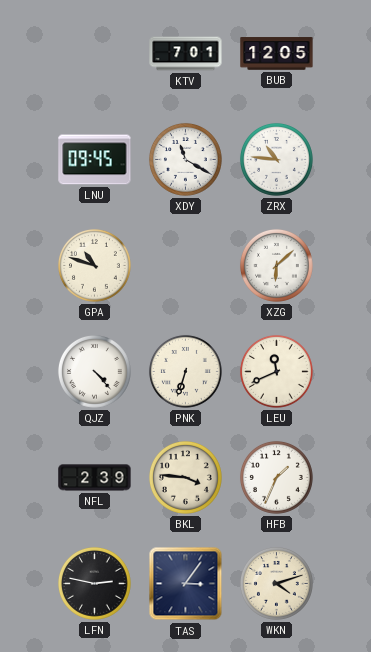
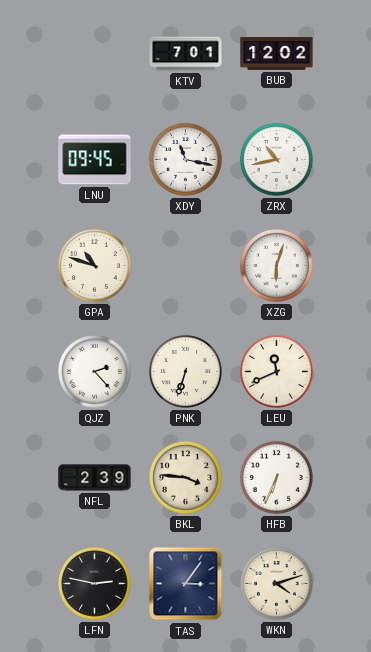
BUB: 12:05 -> 12:02 (277, 54)
XDY: 11:20 -> 11:17 (185, 159)
ZRX: 10:46 -> 10:43 (276, 159)
XZG: 6:08 -> 6:03 (276, 265)
QJZ: 4:23 -> 2:23 (94, 371)
HFB: 1:34 -> 6:34 (276, 477)
